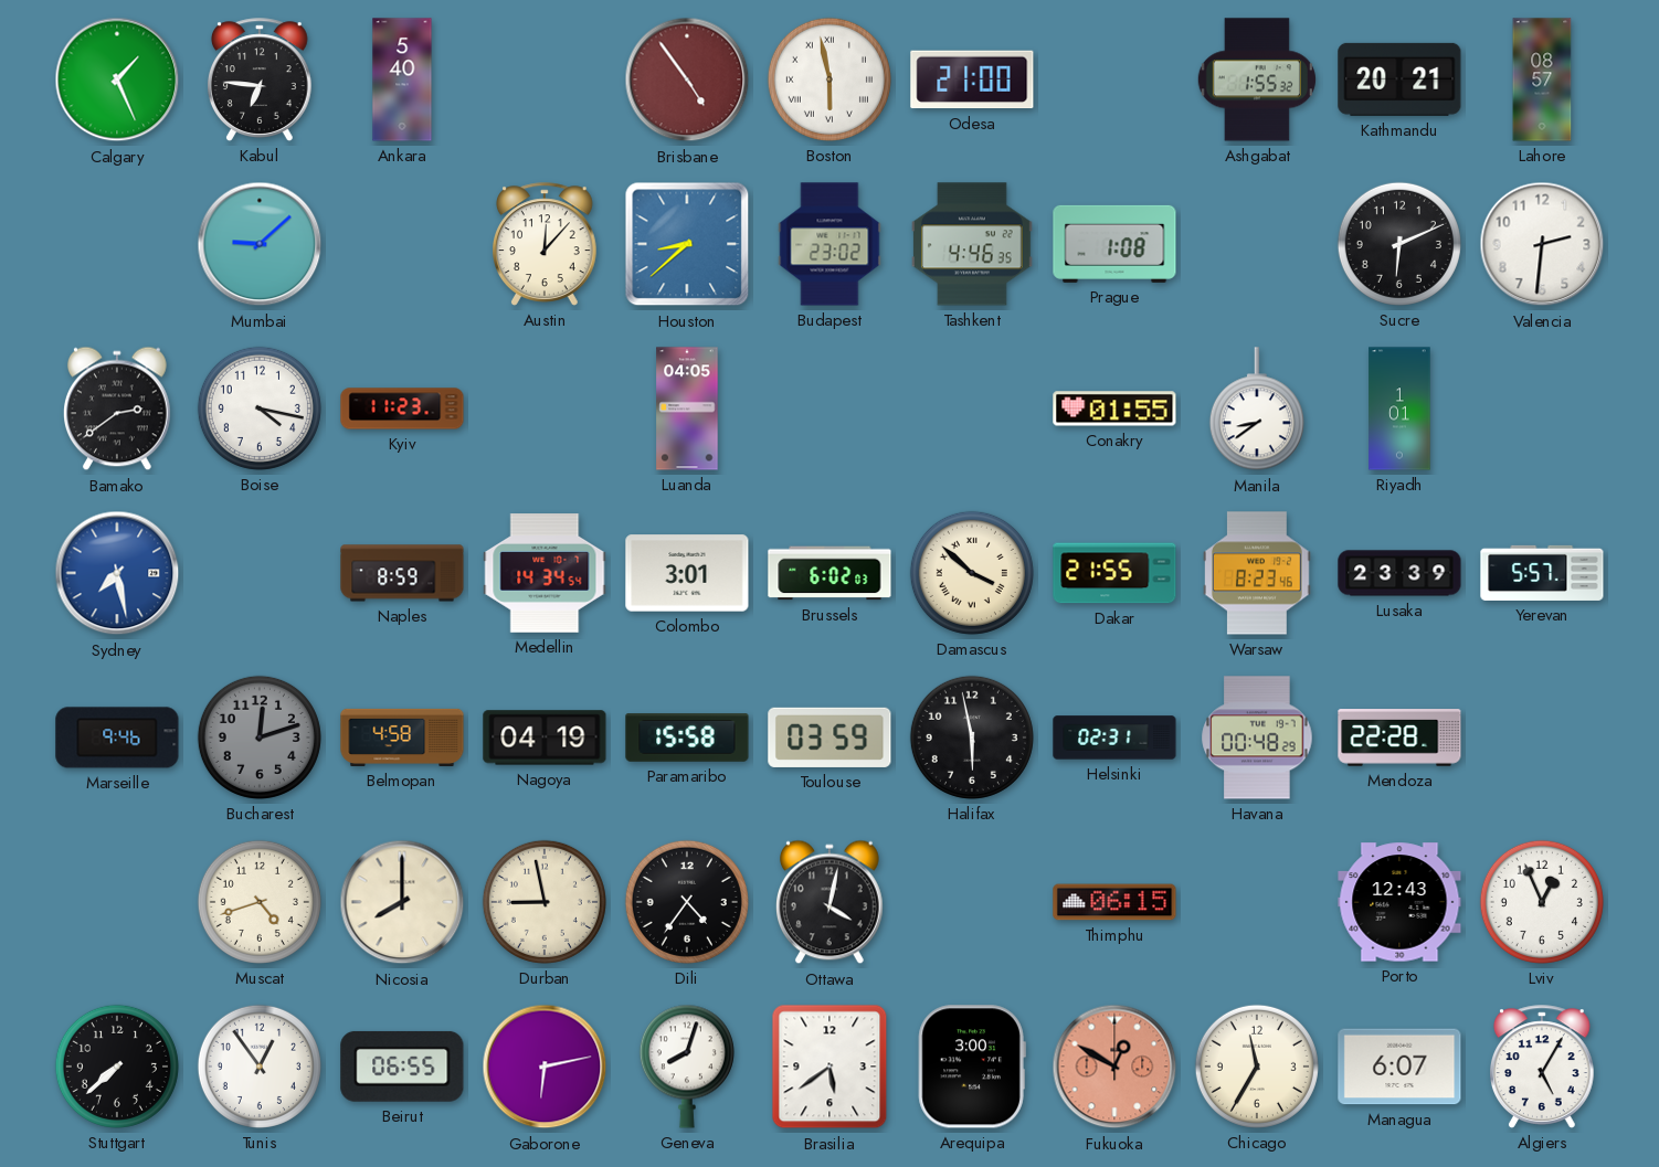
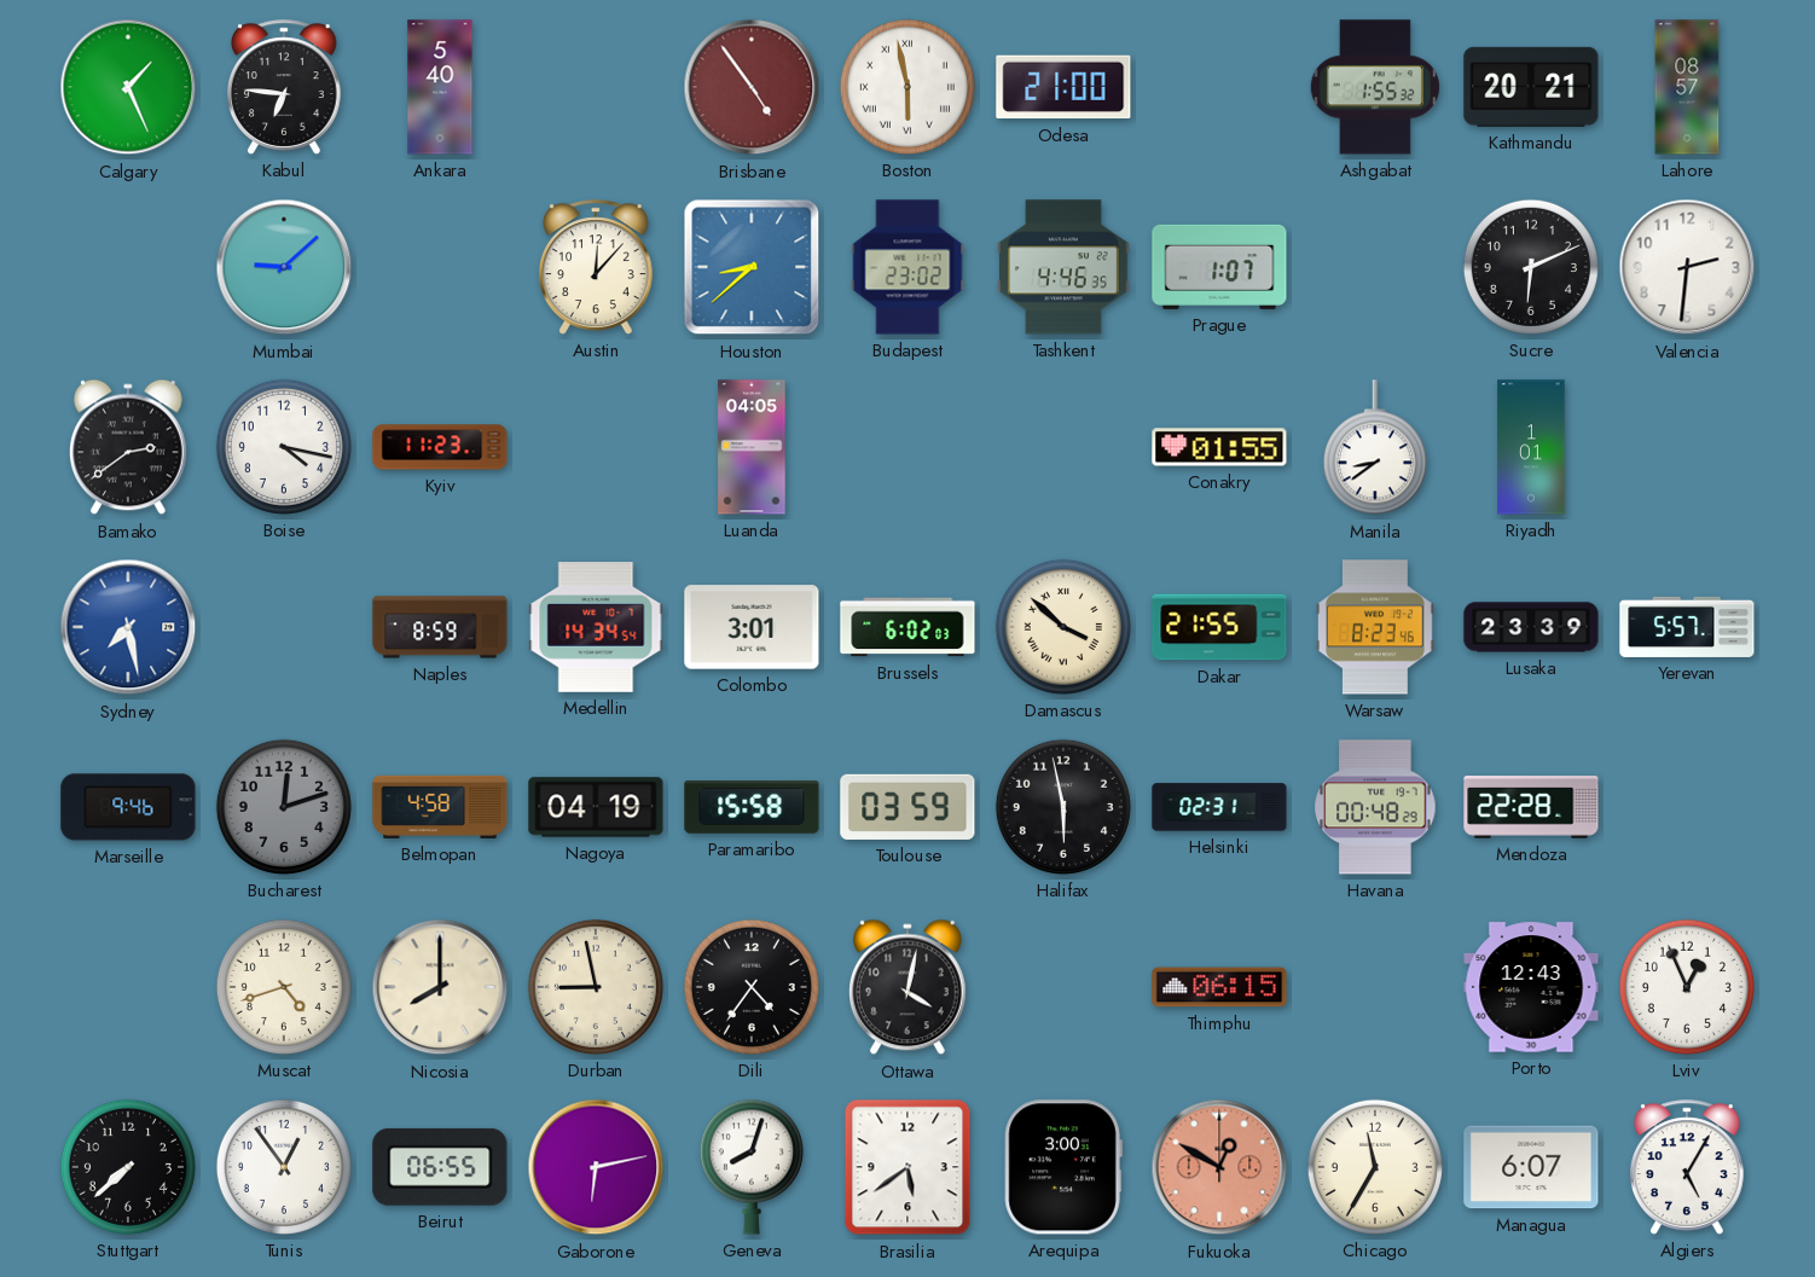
Prague: 1:08 -> 1:07 (1219, 267)
